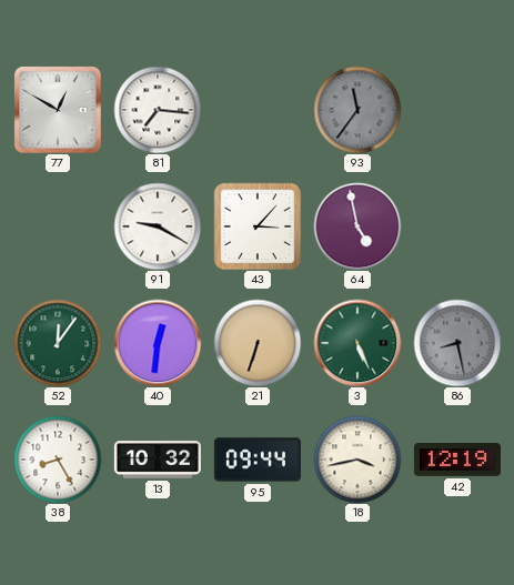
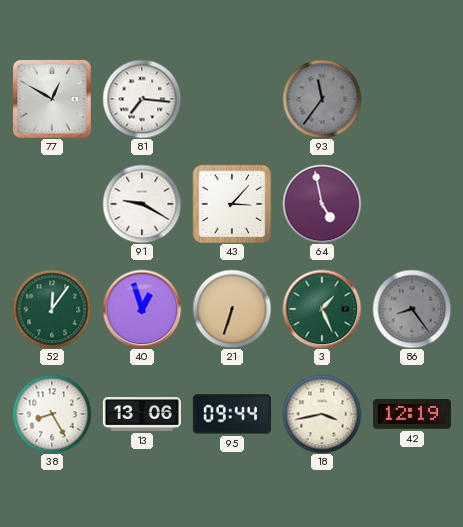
40: 12:31 -> 12:57 (142, 309)
3: 5:26 -> 1:26 (322, 309)
86: 8:28 -> 8:24 (412, 309)
13: 10:32 -> 13:06 (142, 414)
